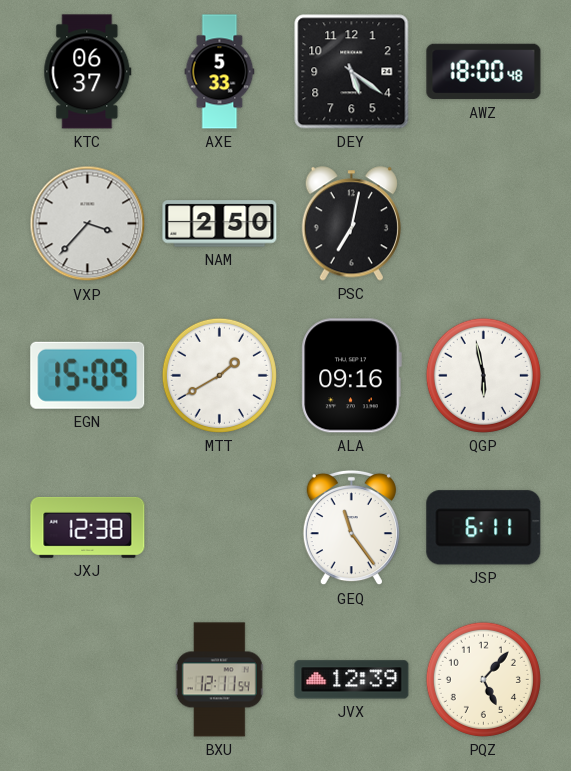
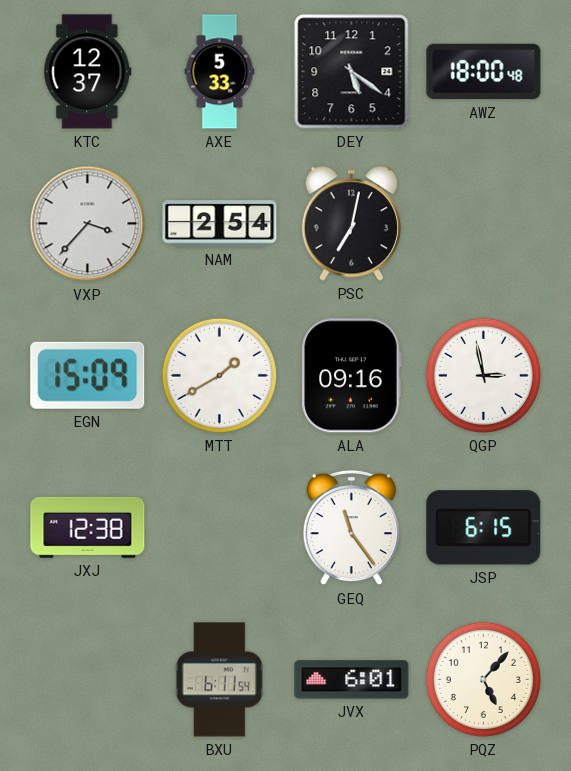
KTC: 06:37 -> 12:37 (88, 72)
NAM: 2:50 -> 2:54 (220, 224)
QGP: 5:58 -> 2:58 (483, 375)
JSP: 6:11 -> 6:15 (484, 528)
BXU: 12:11 -> 6:11 (219, 680)
JVX: 12:39 -> 6:01 (352, 680)
